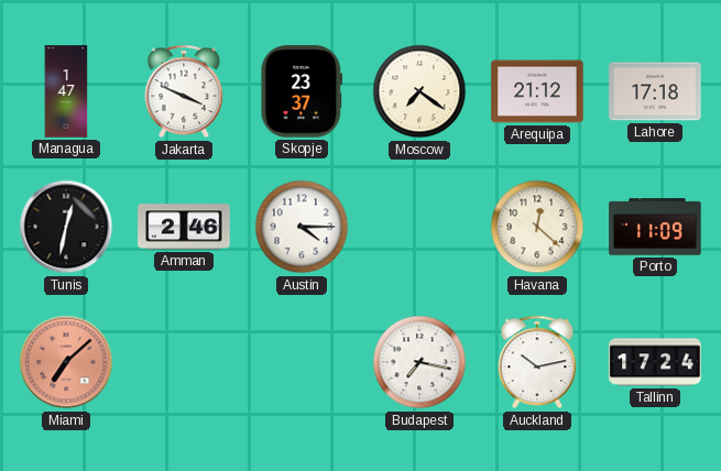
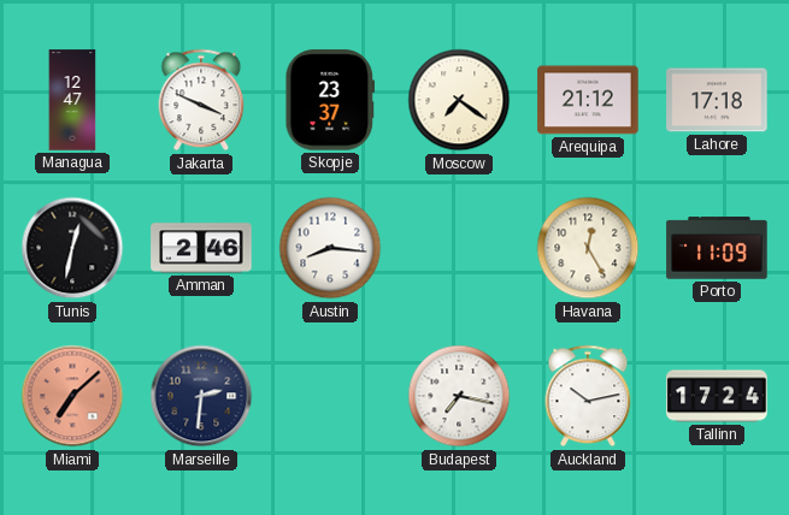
Managua: 1:47 -> 12:47 (72, 100)
Austin: 4:15 -> 8:16 (330, 248)
Havana: 12:22 -> 12:25 (588, 248)
Marseille: none -> 2:31 (201, 396)
